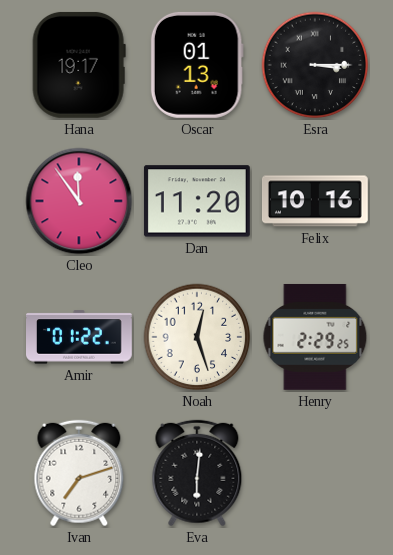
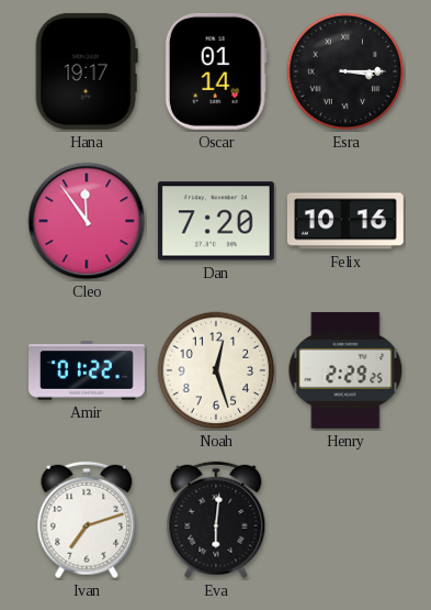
Oscar: 01:13 -> 01:14 (216, 71)
Dan: 11:20 -> 7:20 (216, 221)
